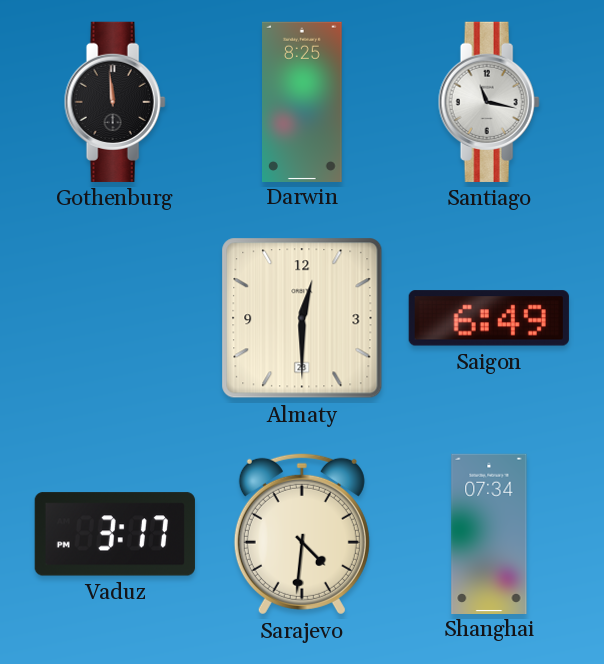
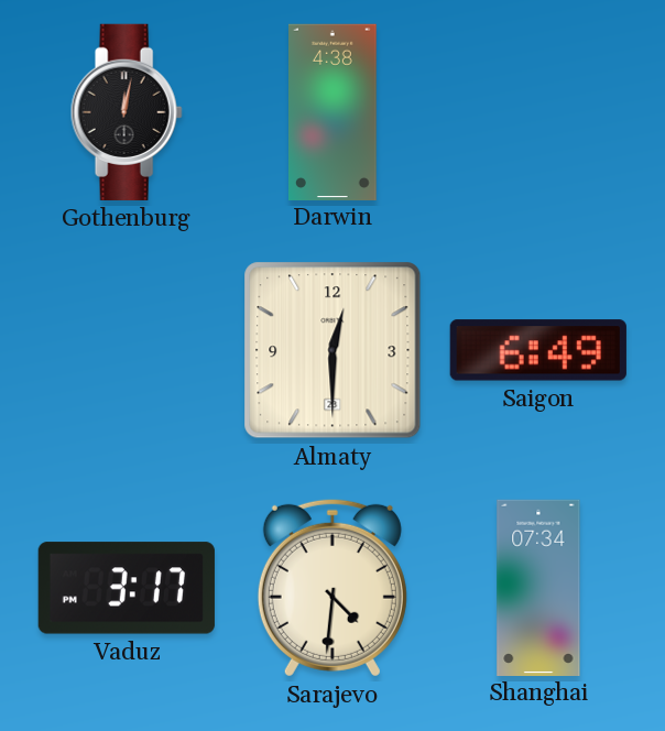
Gothenburg: 11:59 -> 12:02 (127, 112)
Darwin: 8:25 -> 4:38 (334, 111)
Santiago: 11:17 -> none (489, 102)
